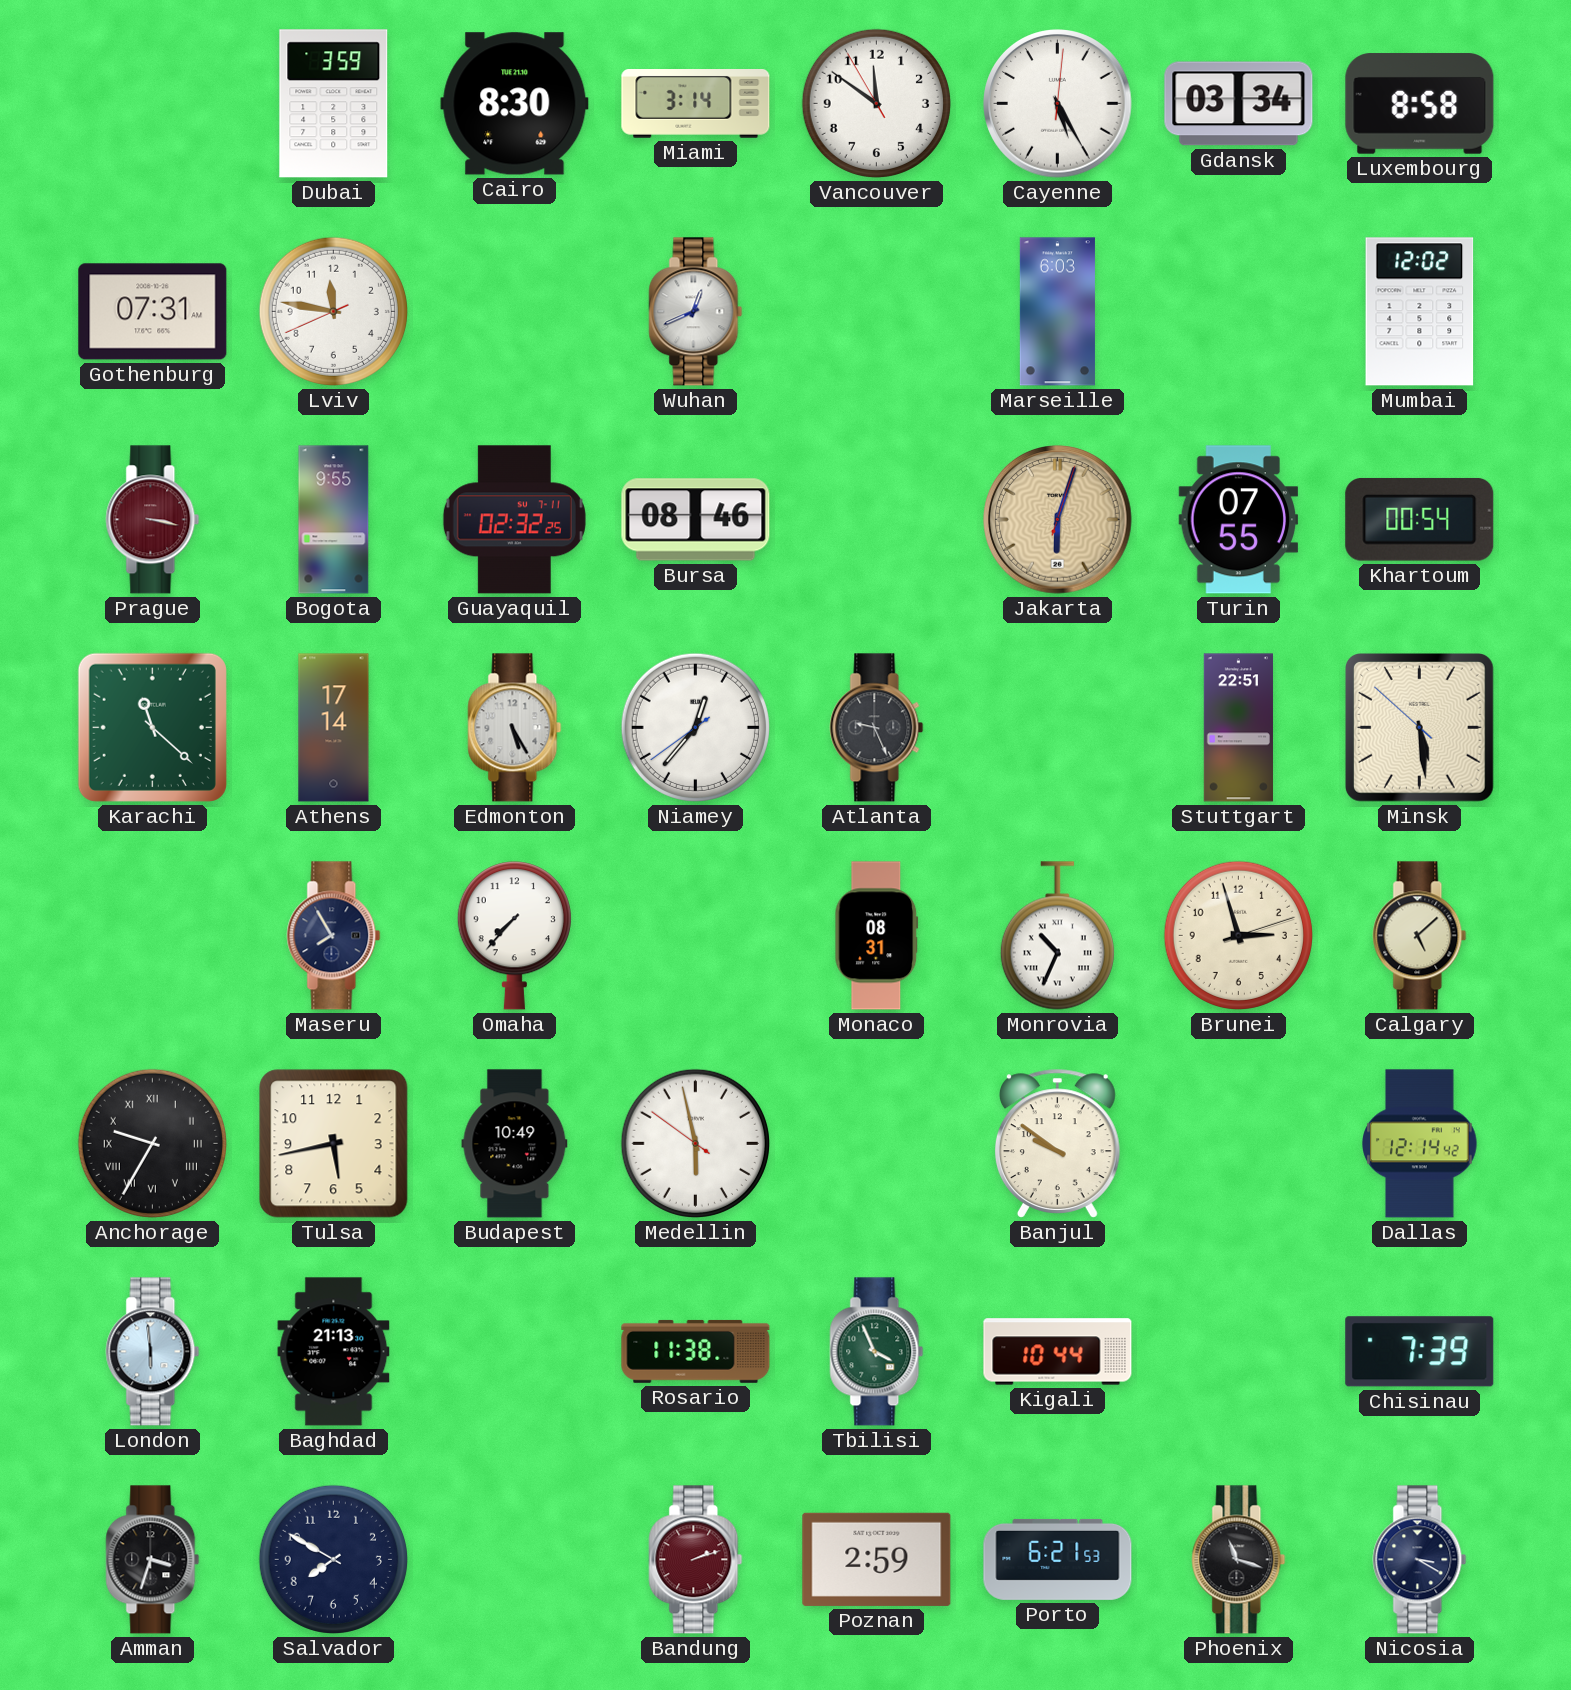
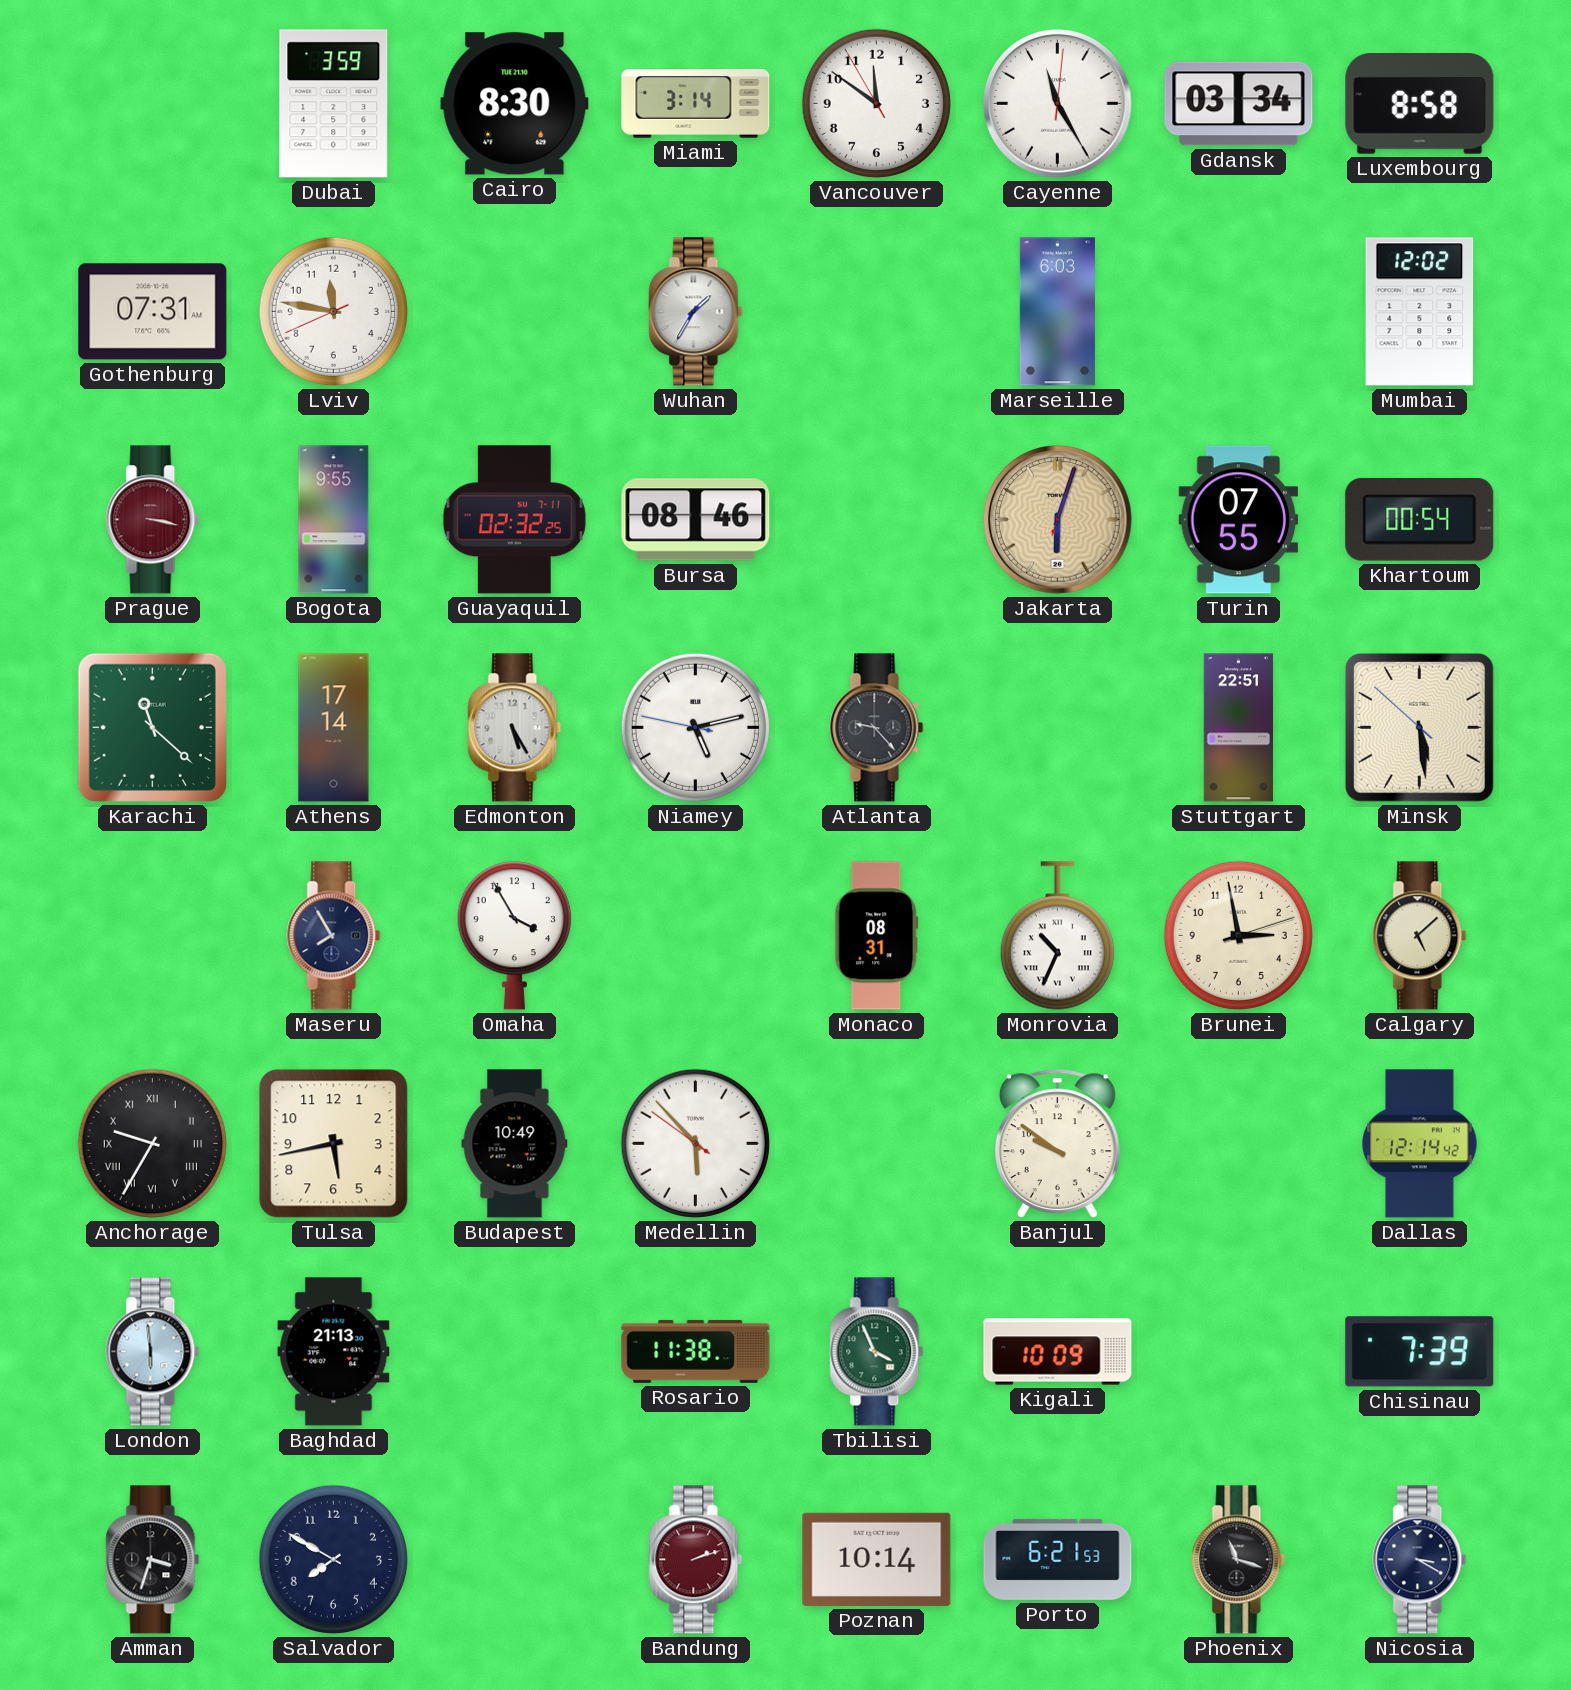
Cayenne: 5:25 -> 11:25 (1058, 104)
Wuhan: 12:41 -> 1:35 (696, 312)
Niamey: 12:36 -> 5:12 (695, 727)
Atlanta: 9:26 -> 9:23 (877, 728)
Omaha: 7:37 -> 3:55 (514, 936)
Brunei: 2:57 -> 2:58 (1238, 935)
Medellin: 5:57 -> 5:52 (695, 1143)
Kigali: 10:44 -> 10:09 (1058, 1352)
Poznan: 2:59 -> 10:14 (877, 1559)
